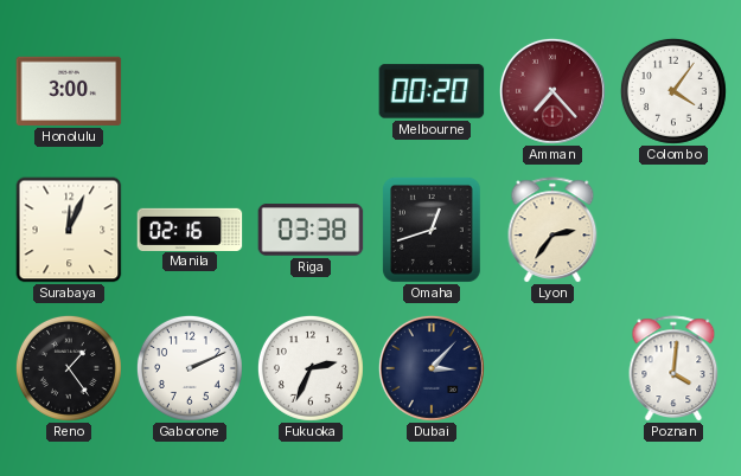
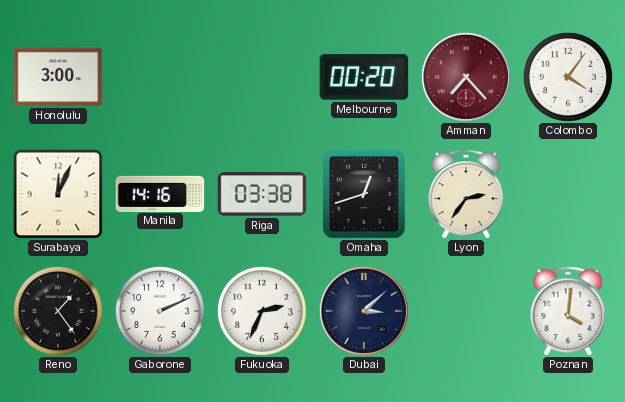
Manila: 02:16 -> 14:16 (160, 193)
Dubai: 3:07 -> 3:08 (364, 311)
